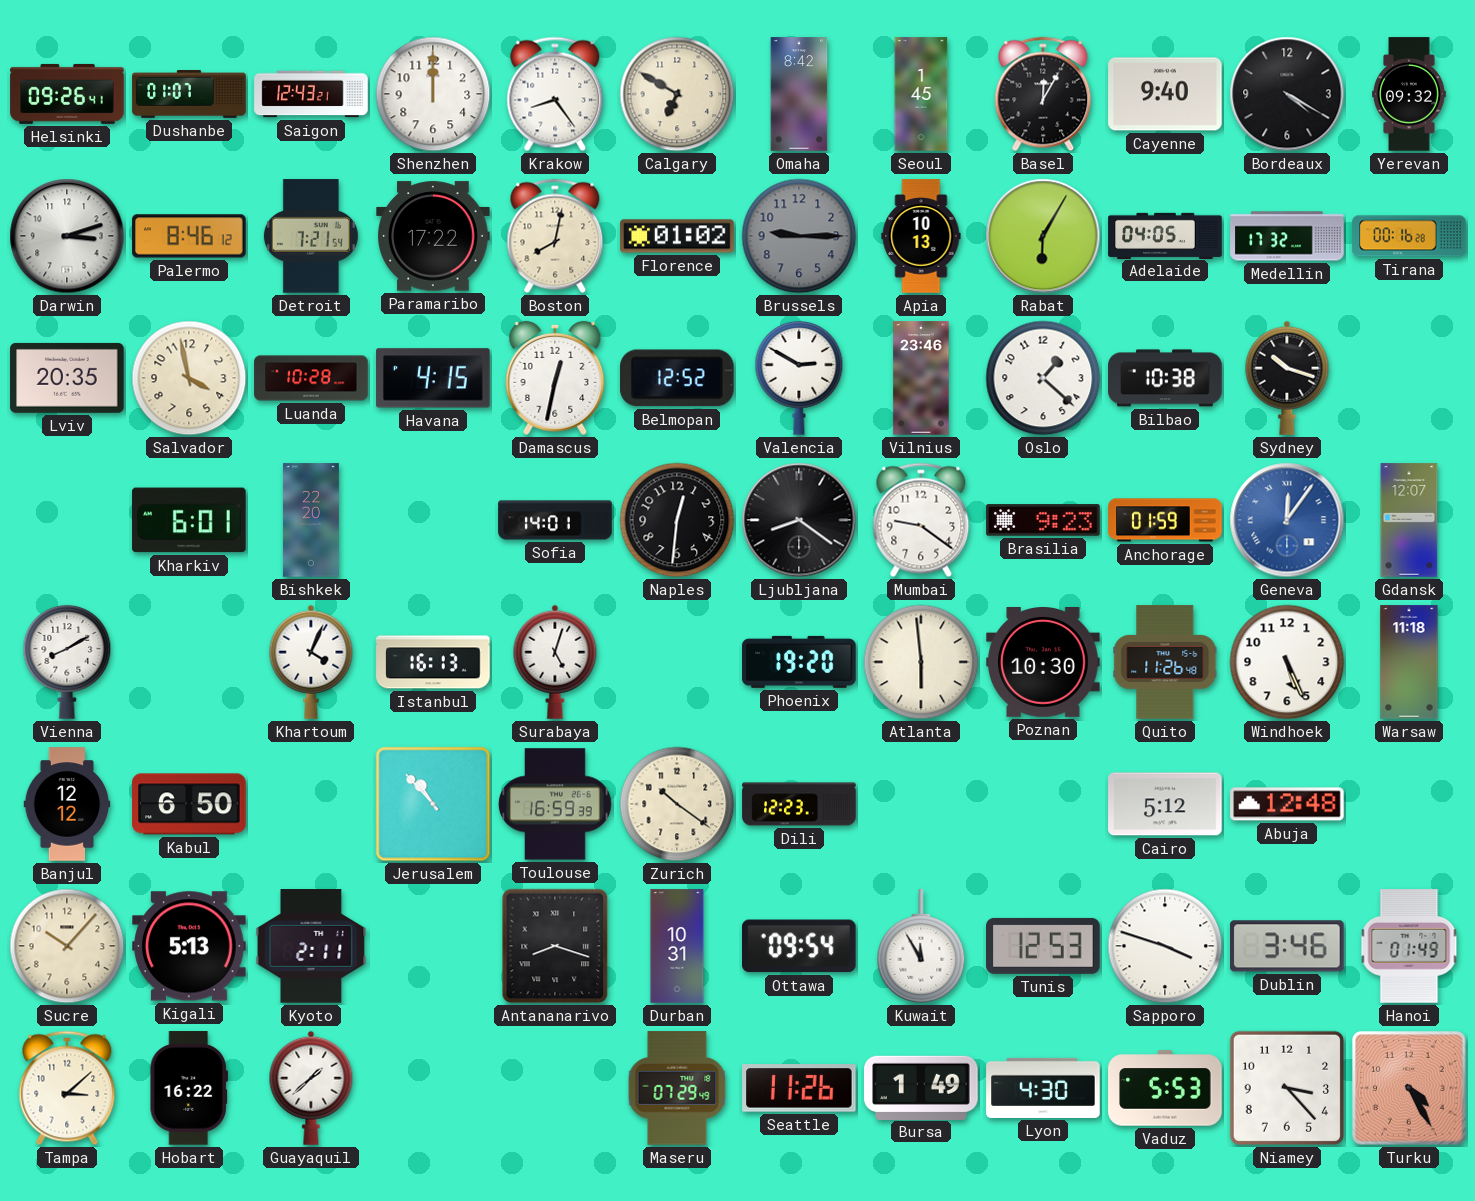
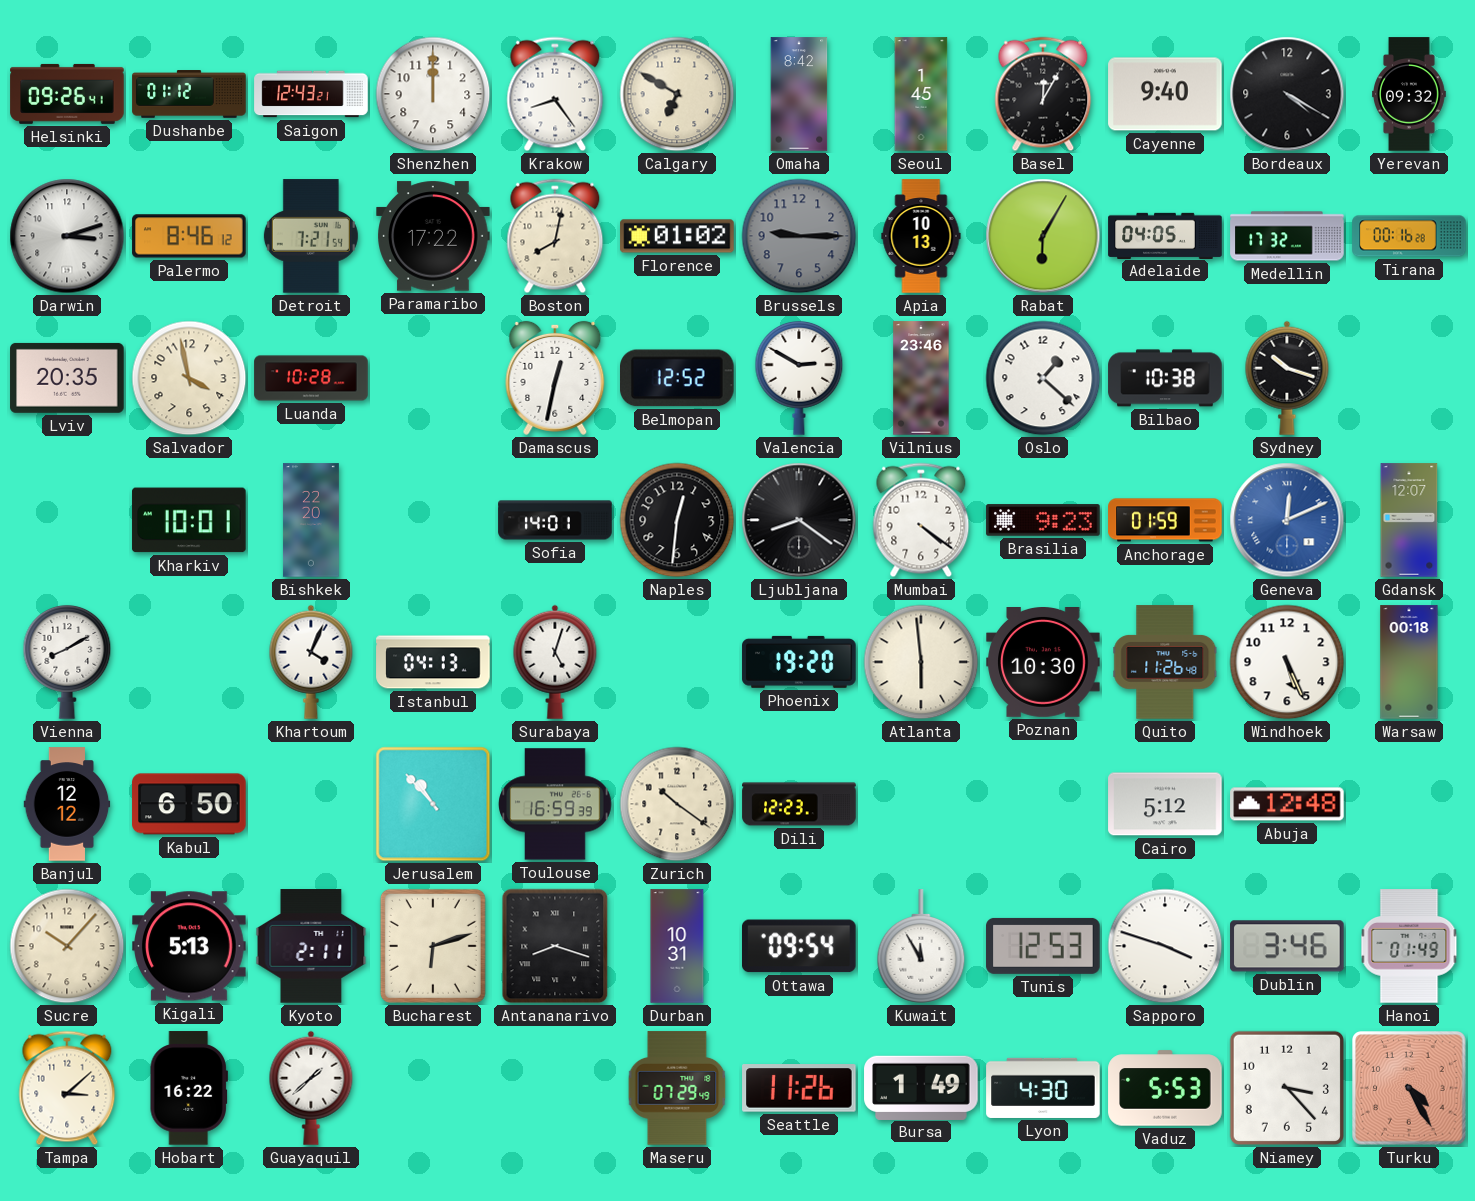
Dushanbe: 01:07 -> 01:12 (189, 94)
Havana: 4:15 -> none (433, 378)
Kharkiv: 6:01 -> 10:01 (189, 520)
Mumbai: 9:21 -> 4:21 (921, 520)
Geneva: 12:06 -> 12:11 (1287, 520)
Istanbul: 16:13 -> 04:13 (433, 662)
Warsaw: 11:18 -> 00:18 (1409, 662)
Bucharest: none -> 6:12 (433, 946)
